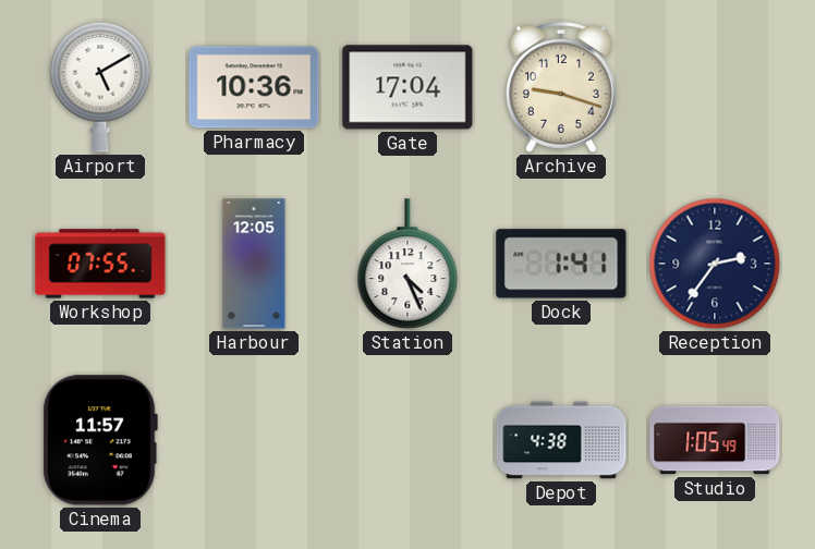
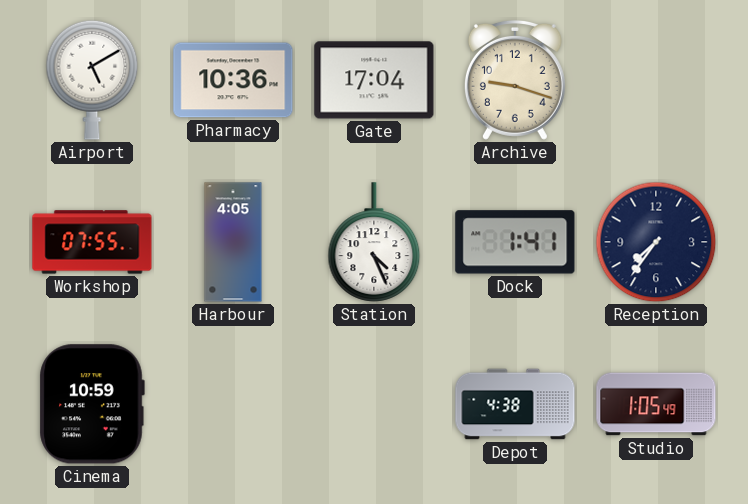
Harbour: 12:05 -> 4:05 (233, 242)
Reception: 2:36 -> 7:36 (656, 242)
Cinema: 11:57 -> 10:59 (92, 404)
